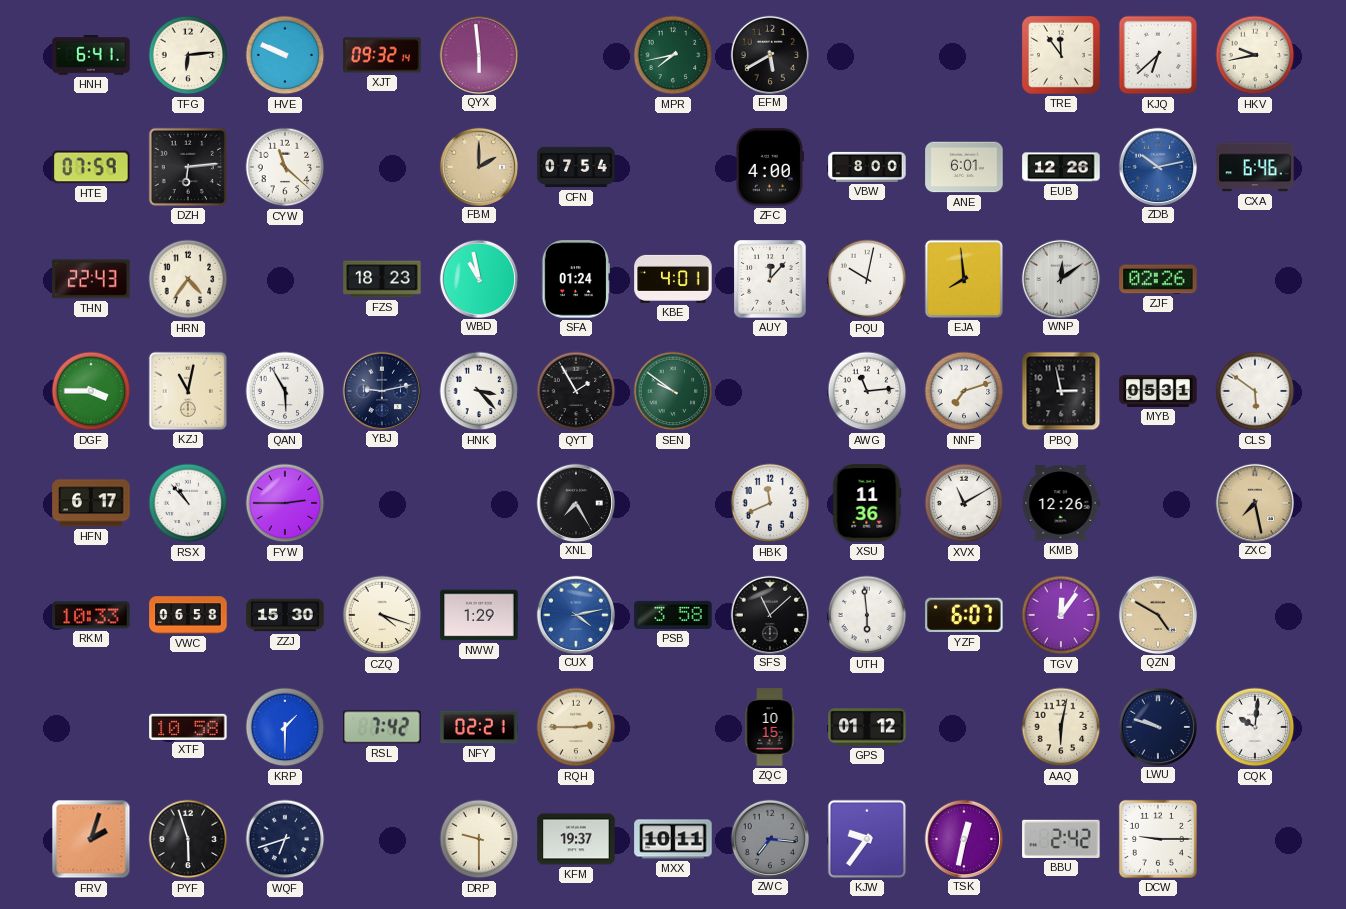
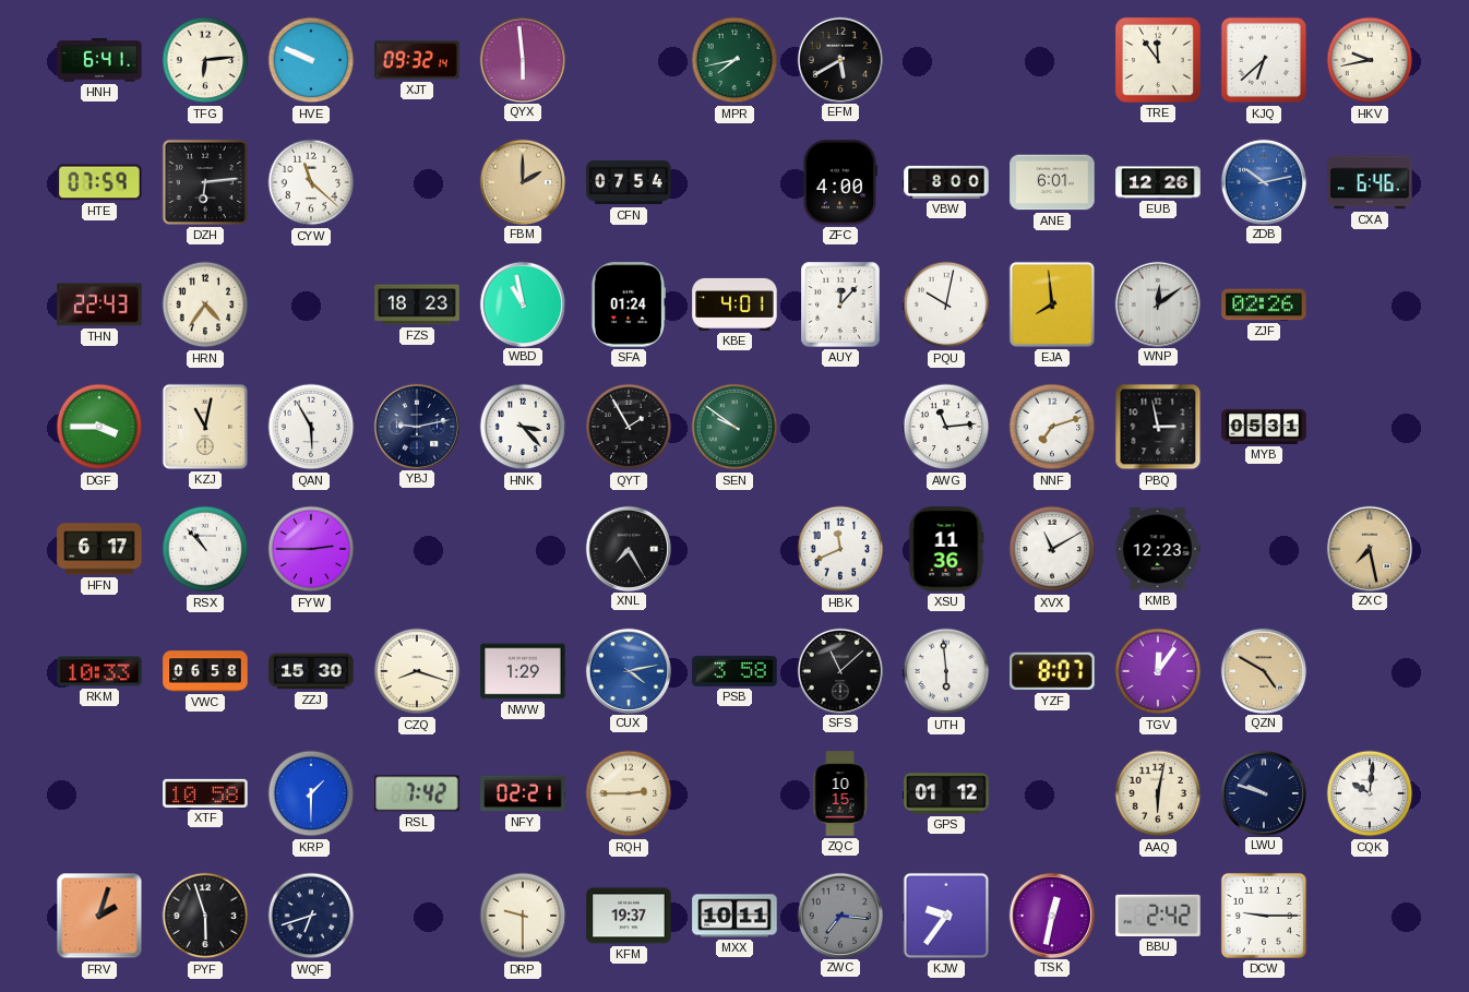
CLS: 5:51 -> none (1255, 391)
KMB: 12:26 -> 12:23 (1158, 549)
CZQ: 4:18 -> 8:18 (417, 671)
YZF: 6:07 -> 8:07 (1052, 671)
